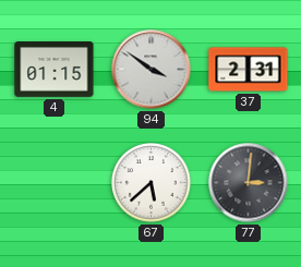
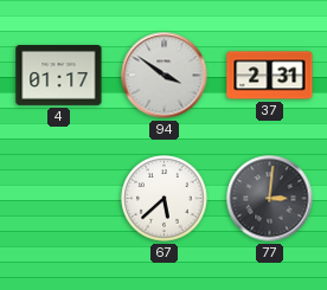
4: 01:15 -> 01:17 (59, 76)
